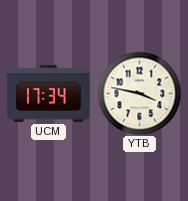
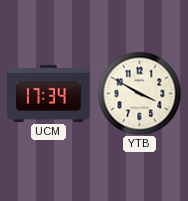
YTB: 3:47 -> 3:50 (139, 93)
